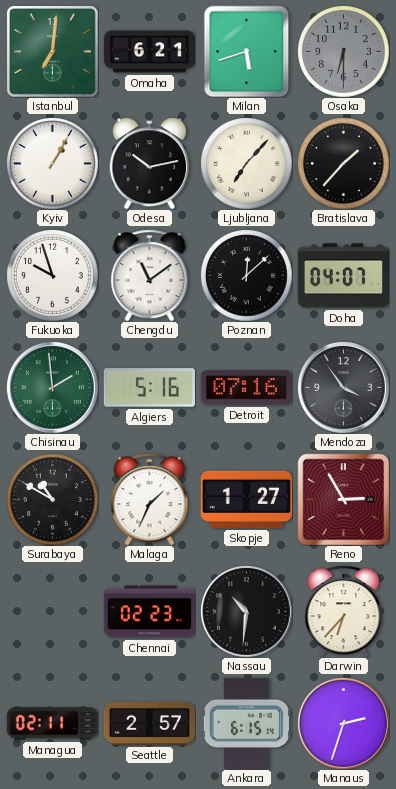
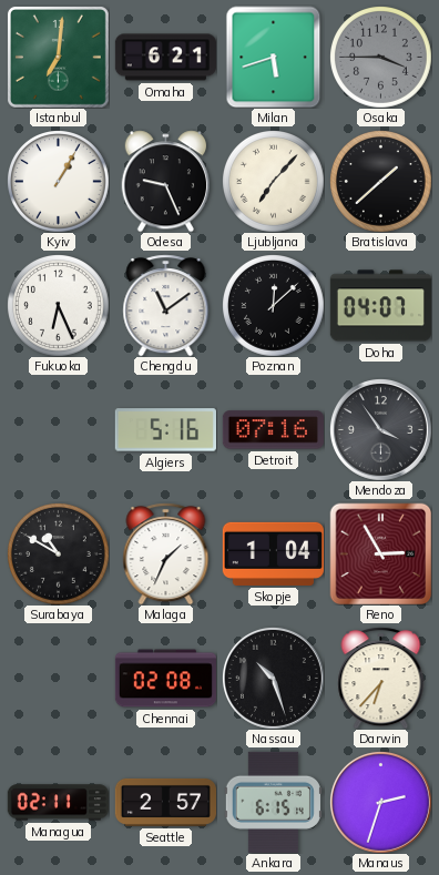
Osaka: 6:30 -> 3:45 (381, 58)
Odesa: 10:13 -> 9:26 (165, 181)
Bratislava: 1:37 -> 1:38 (381, 182)
Fukuoka: 9:57 -> 6:26 (59, 306)
Chisinau: 1:59 -> none (52, 387)
Skopje: 1:27 -> 1:04 (273, 553)
Chennai: 02:23 -> 02:08 (165, 679)
Nassau: 10:31 -> 10:27 (273, 678)
